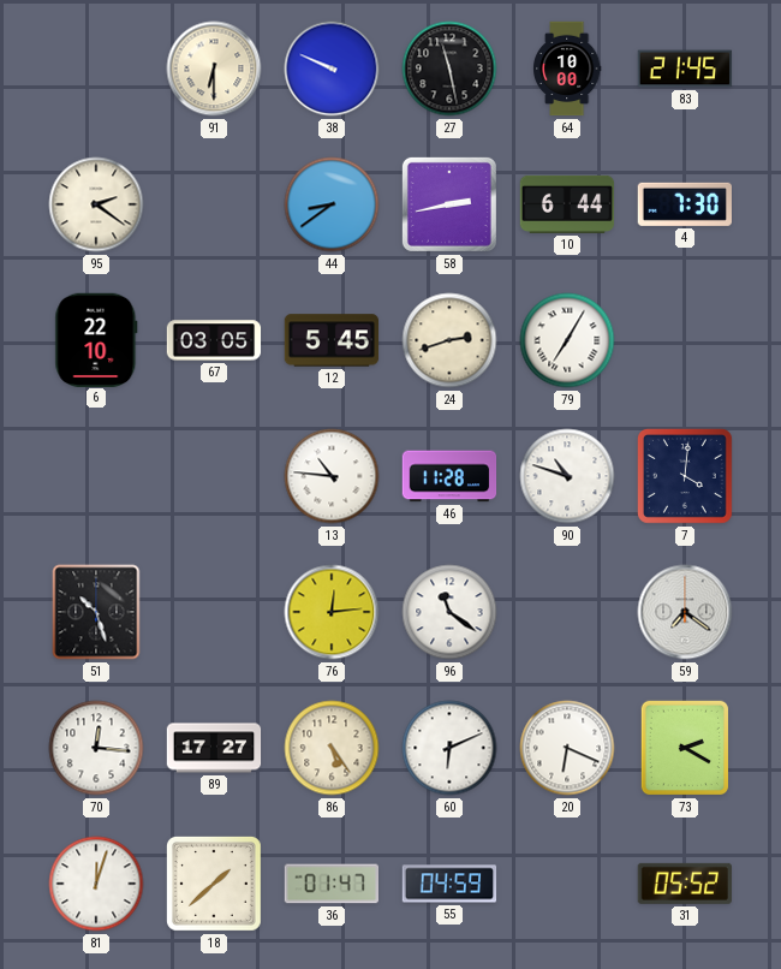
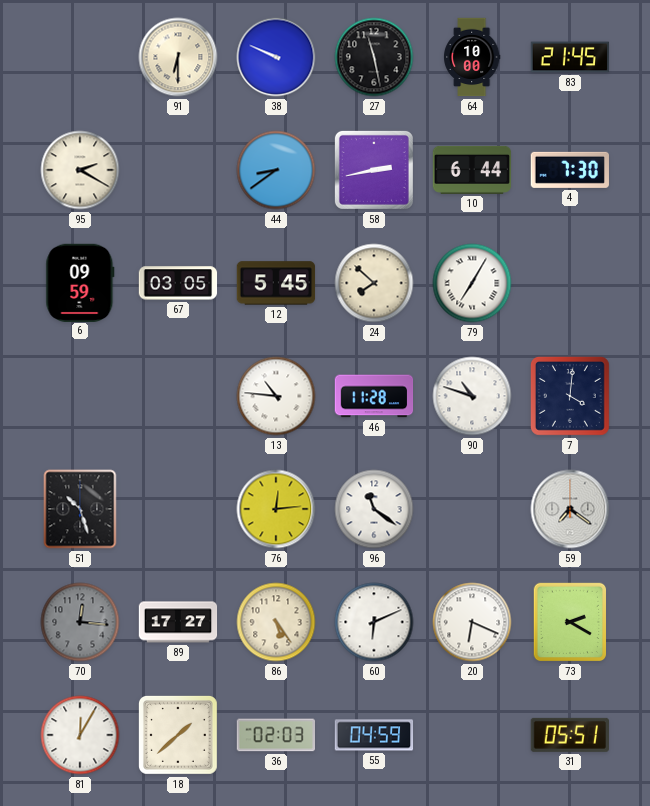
95: 2:21 -> 2:20 (80, 170)
6: 22:10 -> 09:59 (80, 282)
24: 2:42 -> 7:52 (374, 283)
70 dial: white -> grey (80, 622)
81: 12:03 -> 12:05 (80, 735)
36: 01:47 -> 02:03 (275, 735)
31: 05:52 -> 05:51 (570, 735)
